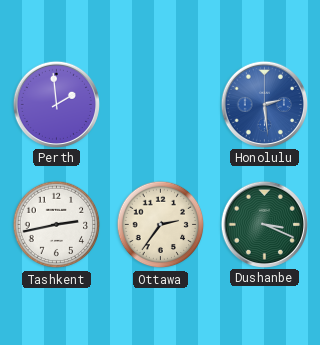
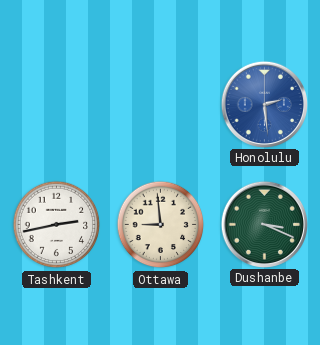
Perth: 1:59 -> none (56, 104)
Ottawa: 2:36 -> 8:59 (161, 225)
